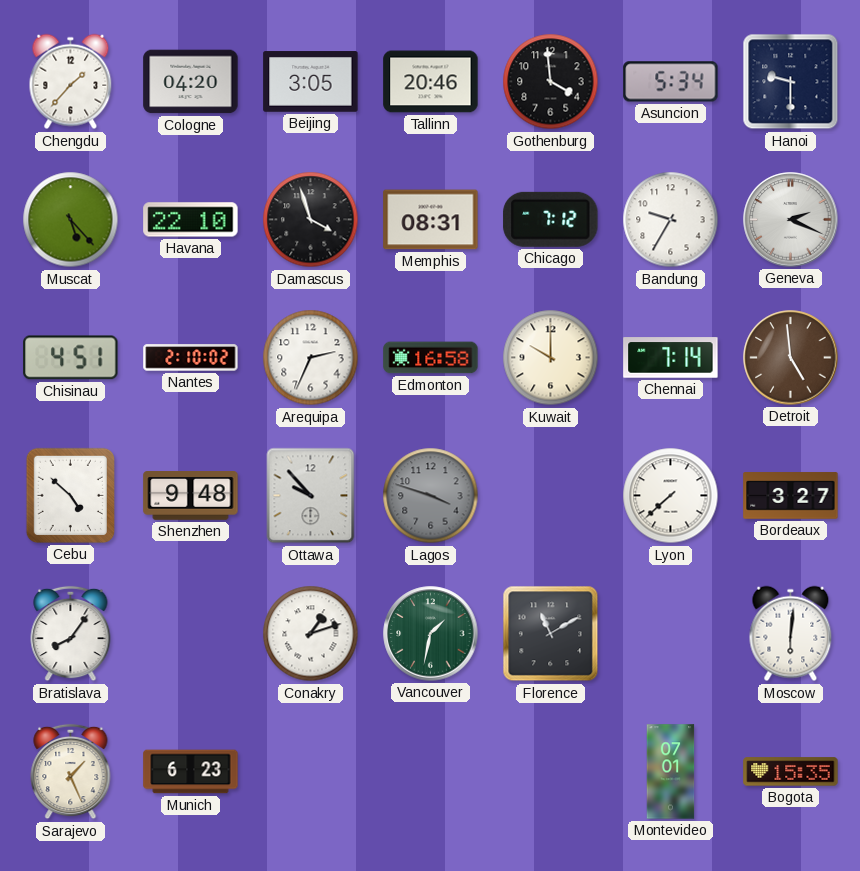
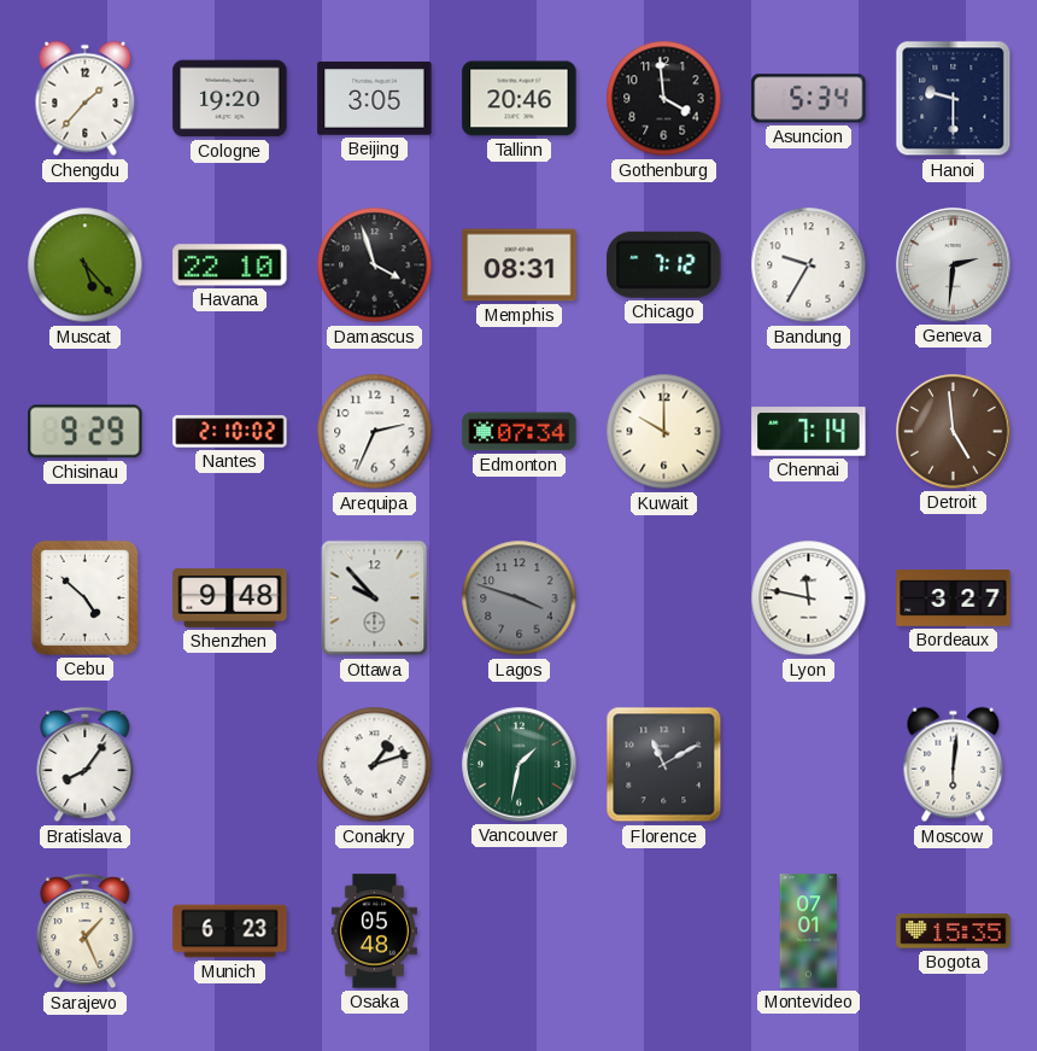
Cologne: 04:20 -> 19:20 (230, 99)
Geneva: 2:19 -> 2:31 (954, 265)
Chisinau: 4:51 -> 9:29 (86, 432)
Edmonton: 16:58 -> 07:34 (520, 432)
Lyon: 7:38 -> 11:47 (809, 599)
Osaka: none -> 05:48 (374, 932)
